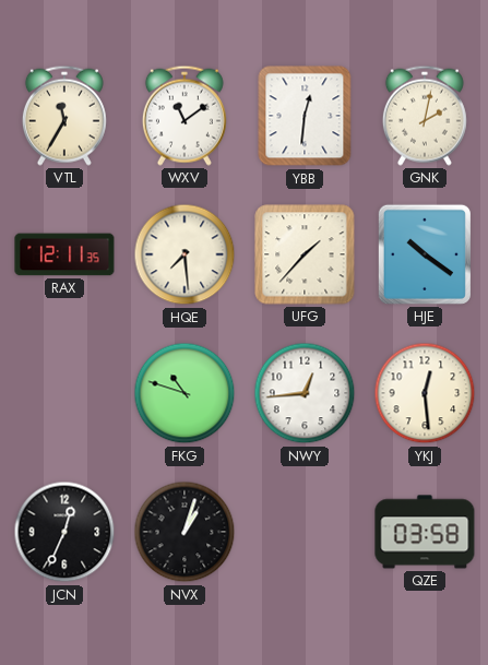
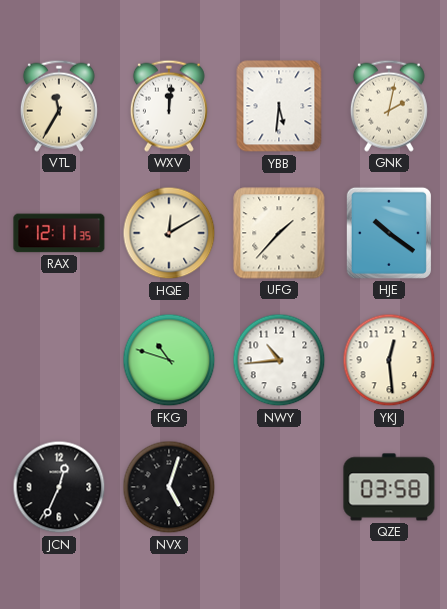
WXV: 11:09 -> 12:01 (169, 106)
YBB: 12:31 -> 5:31 (279, 106)
HQE: 7:29 -> 12:10 (169, 233)
NWY: 12:44 -> 10:44 (279, 360)
NVX: 1:03 -> 5:03 (169, 487)
